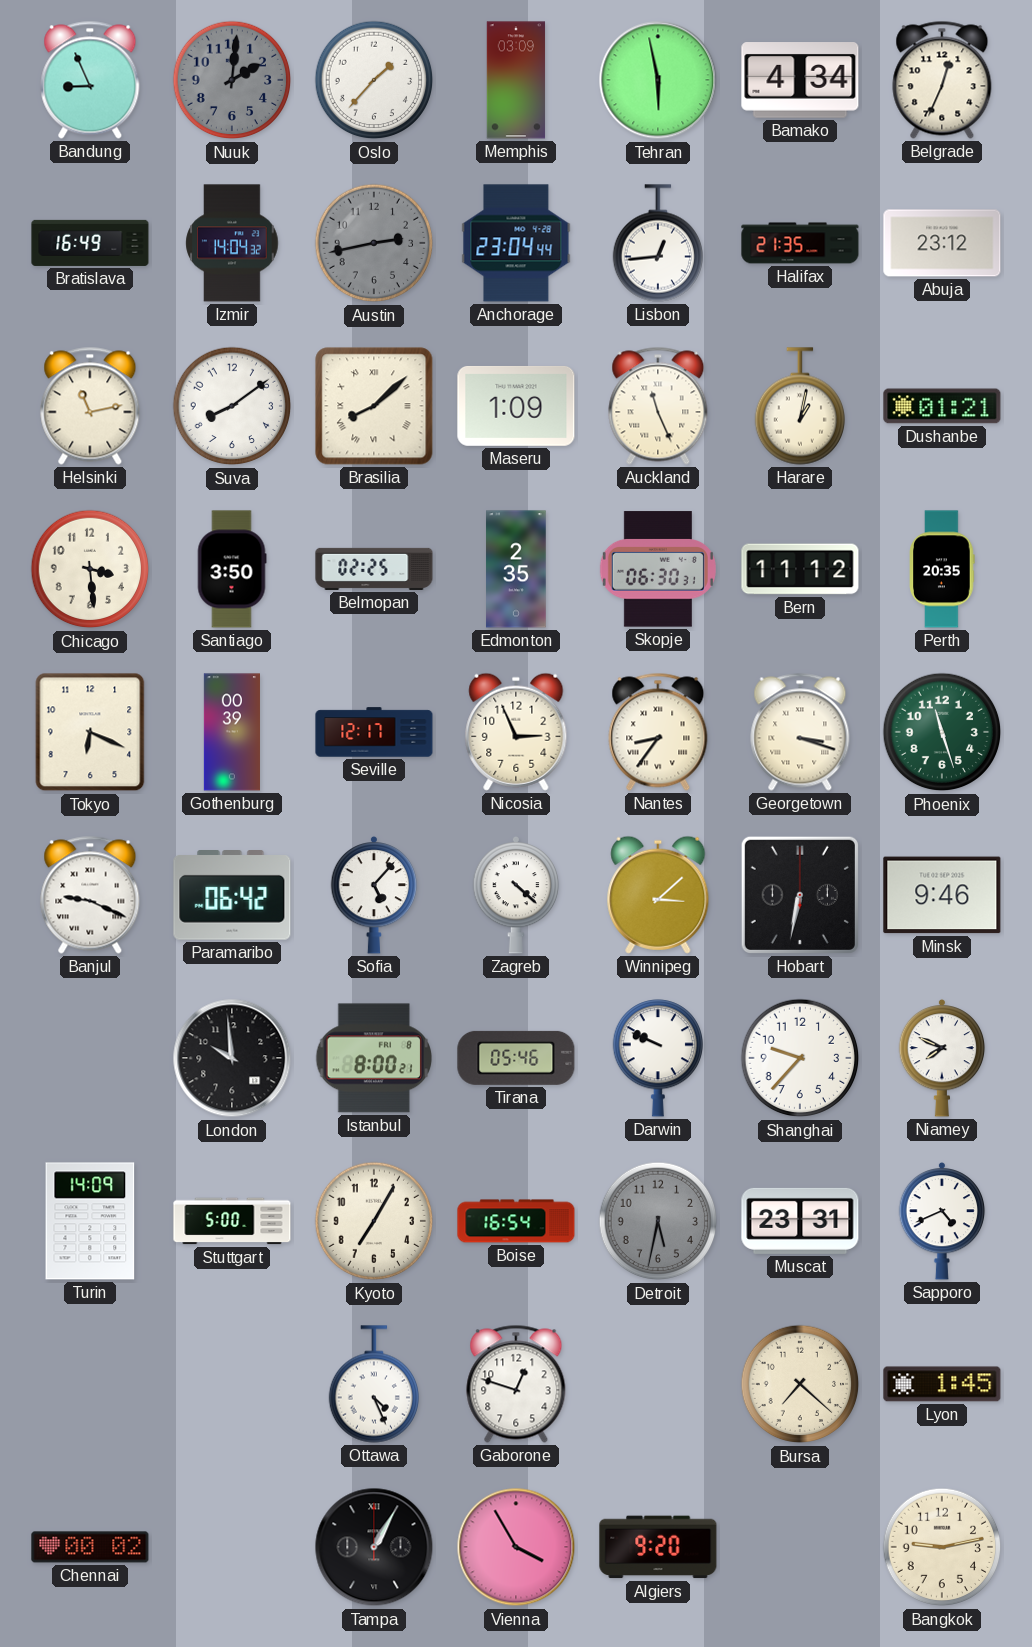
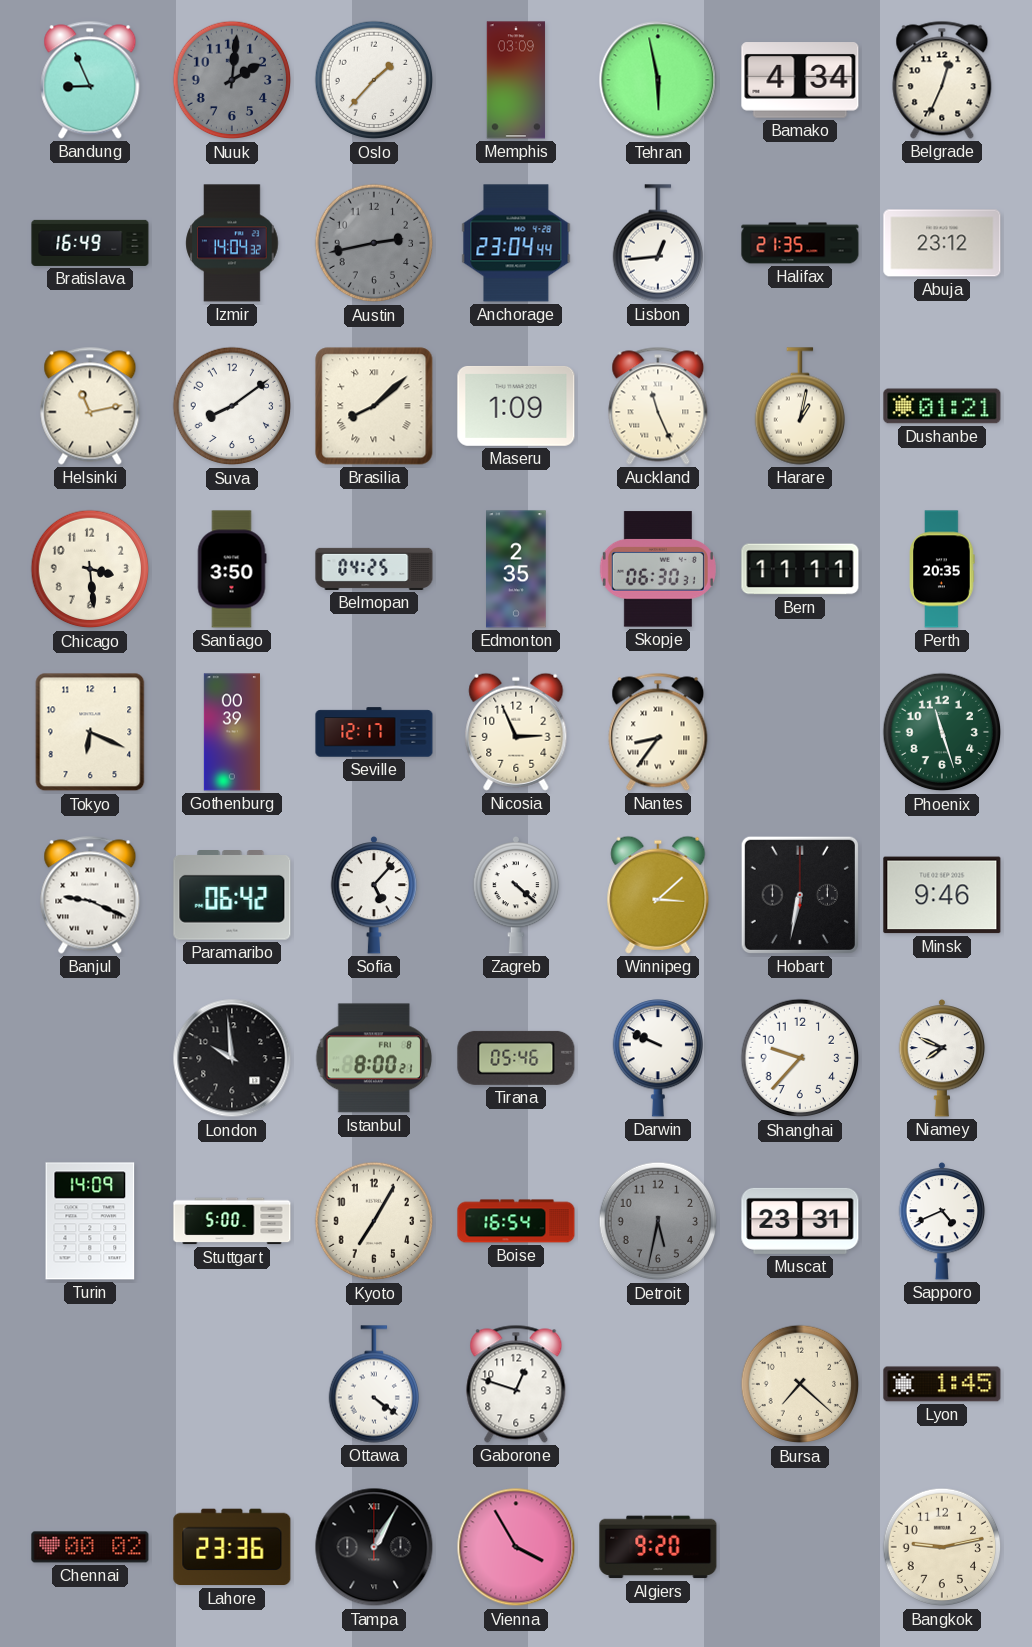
Belmopan: 02:25 -> 04:25 (374, 569)
Bern: 11:12 -> 11:11 (800, 569)
Georgetown: 3:18 -> none (800, 732)
Ottawa: 4:26 -> 4:21 (373, 1384)
Lahore: none -> 23:36 (232, 1547)
